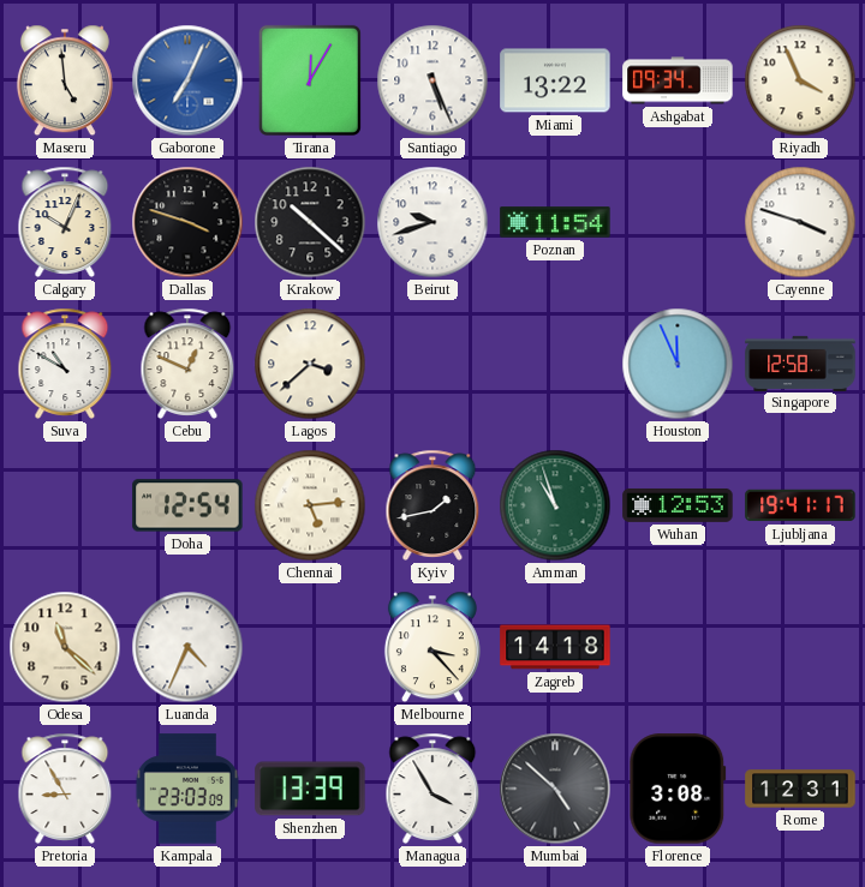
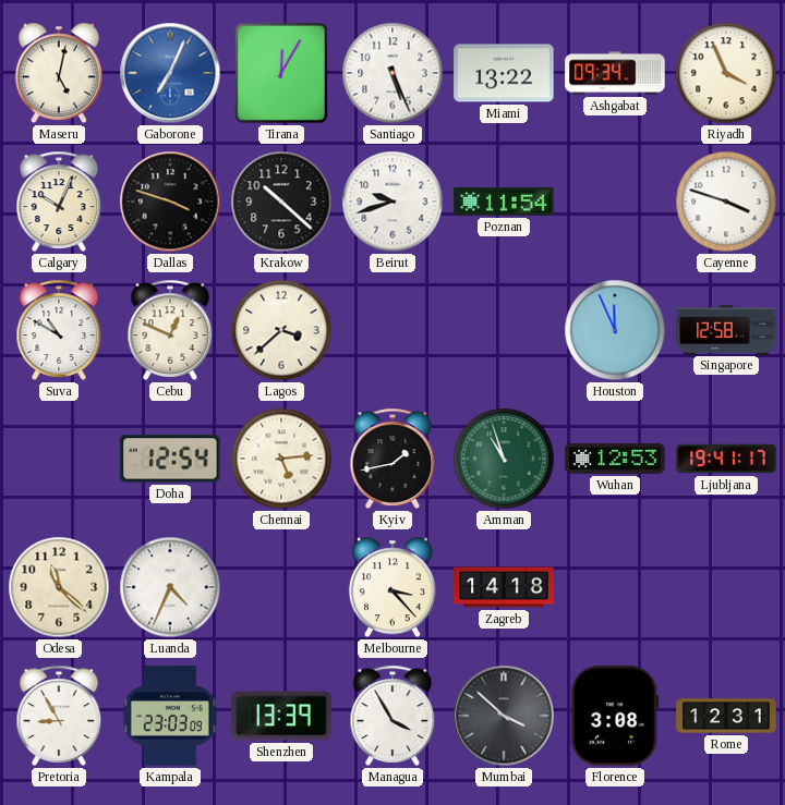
Maseru: 4:59 -> 5:02 (59, 73)
Mumbai: 4:52 -> 3:52 (504, 716)
